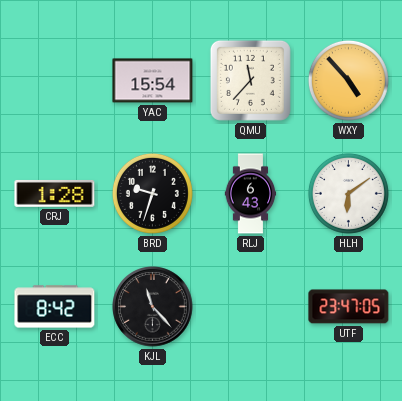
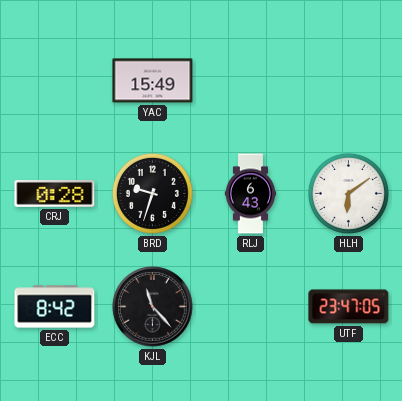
YAC: 15:54 -> 15:49 (153, 81)
QMU: 11:37 -> none (250, 80)
WXY: 4:53 -> none (348, 80)
CRJ: 1:28 -> 0:28 (55, 194)
